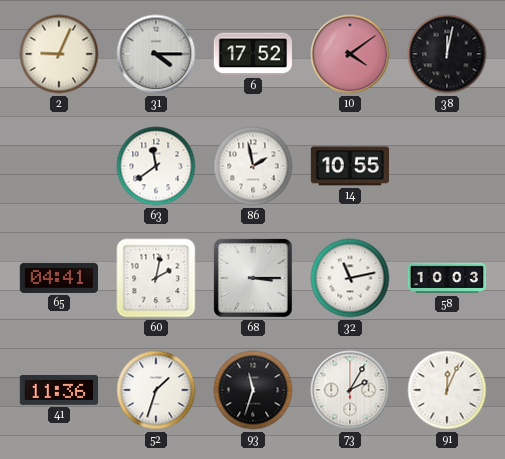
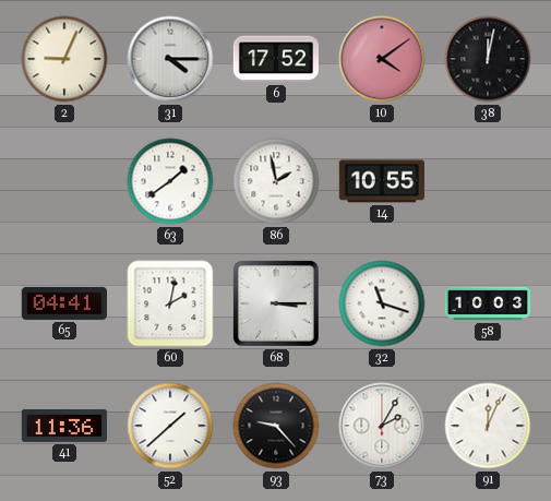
63: 11:39 -> 1:39 (170, 181)
32: 11:13 -> 11:18 (382, 303)
52: 1:33 -> 1:38 (170, 426)
93: 11:33 -> 9:23 (276, 426)
